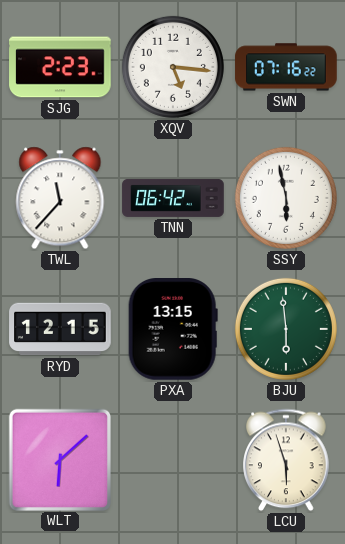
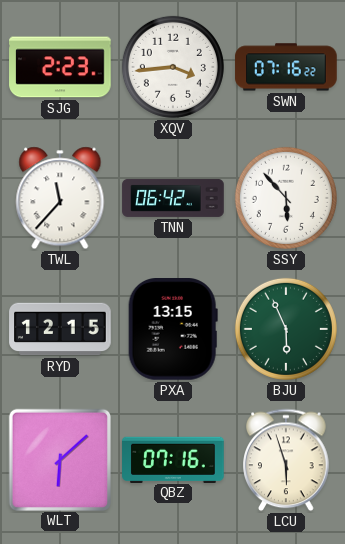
XQV: 5:16 -> 3:44 (173, 67)
SSY: 5:58 -> 5:53 (286, 198)
BJU: 5:59 -> 5:56 (286, 329)
QBZ: none -> 07:16 (173, 459)
